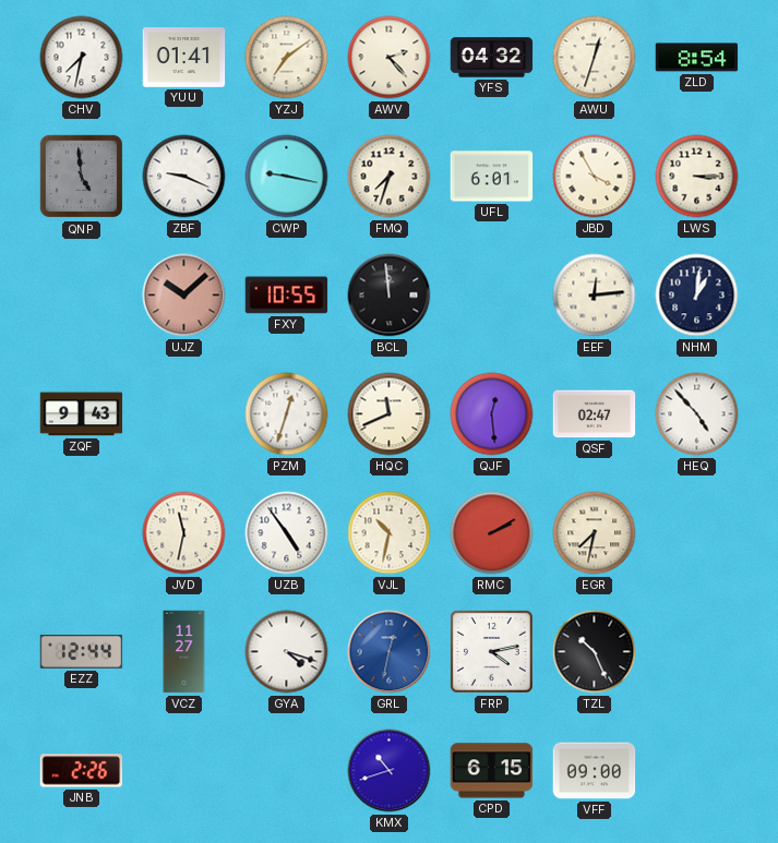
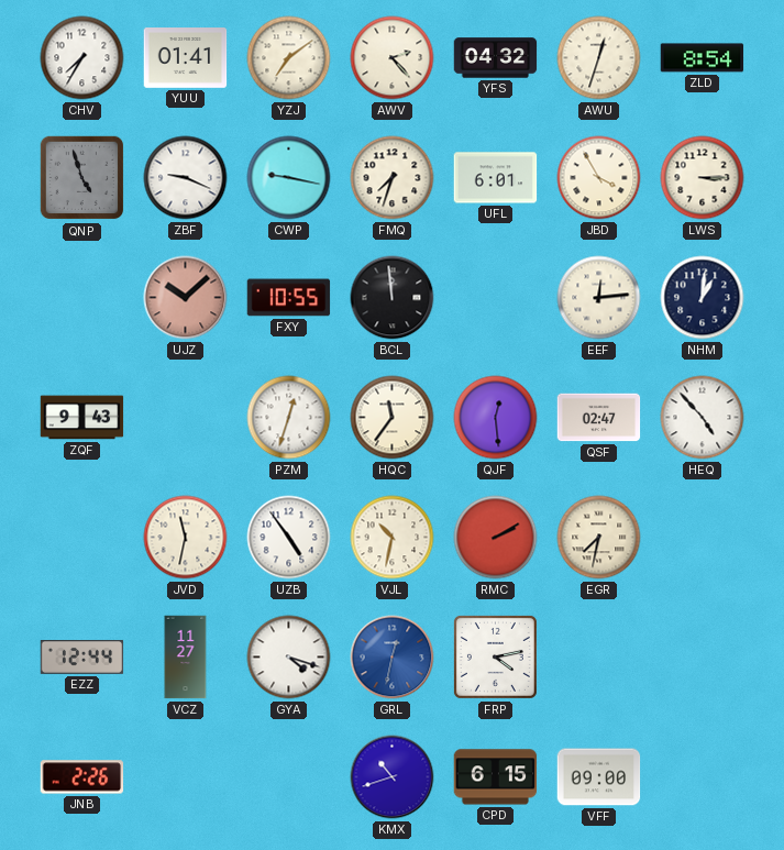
CHV: 7:32 -> 7:35 (82, 58)
QNP: 4:59 -> 4:57 (82, 178)
HQC: 11:41 -> 11:36 (393, 418)
TZL: 10:26 -> none (595, 652)
